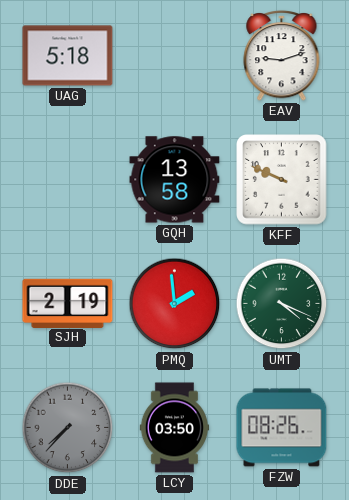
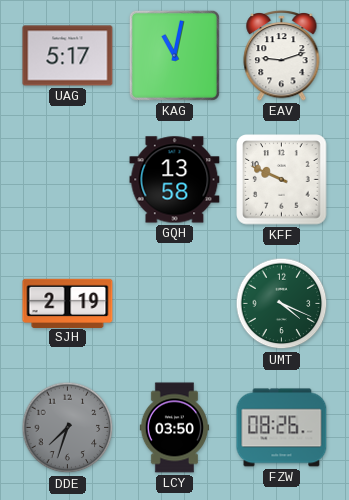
UAG: 5:18 -> 5:17 (68, 56)
KAG: none -> 11:02 (174, 55)
PMQ: 1:59 -> none (175, 304)
DDE: 7:37 -> 7:33 (68, 428)
